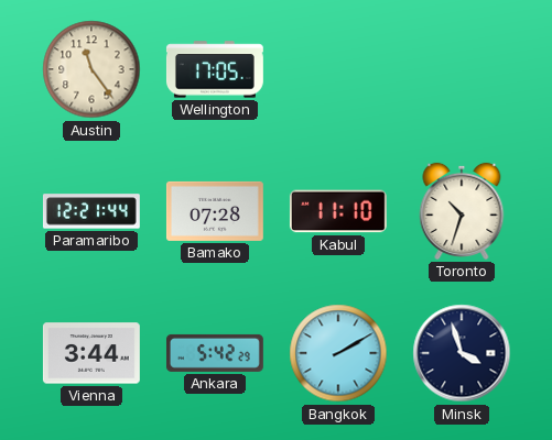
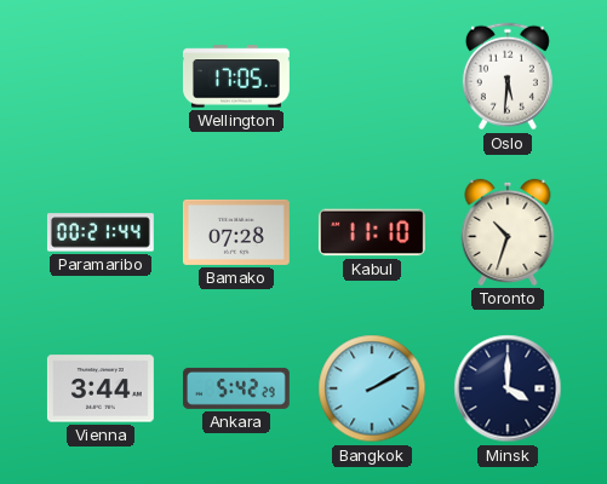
Austin: 11:24 -> none (91, 69)
Oslo: none -> 5:31 (508, 76)
Paramaribo: 12:21 -> 00:21 (101, 232)
Minsk: 3:57 -> 4:00 (508, 388)
